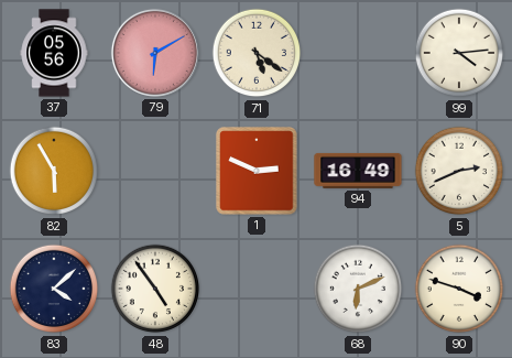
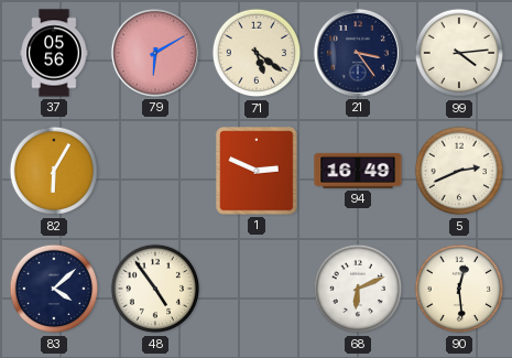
21: none -> 3:24 (358, 53)
82: 5:55 -> 6:05 (54, 171)
90: 3:48 -> 12:29 (459, 289)
